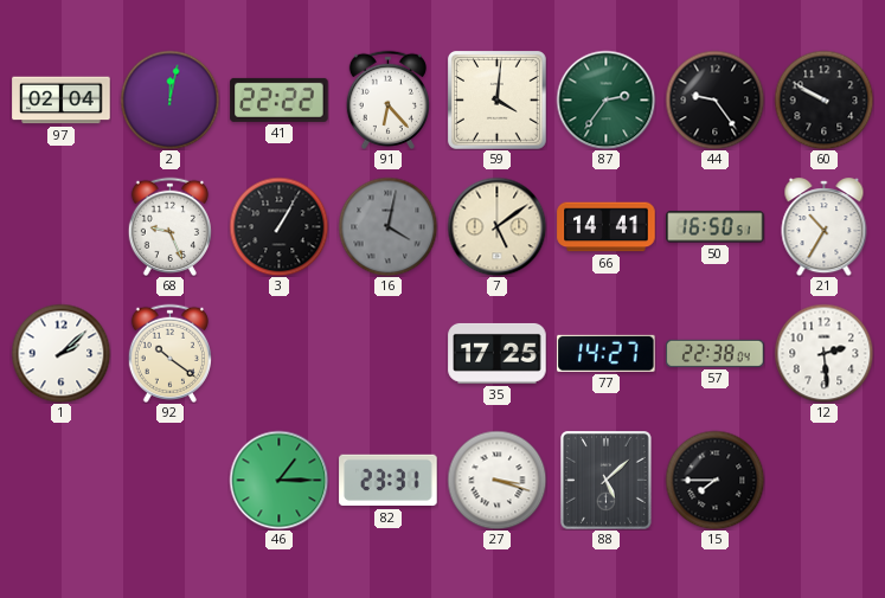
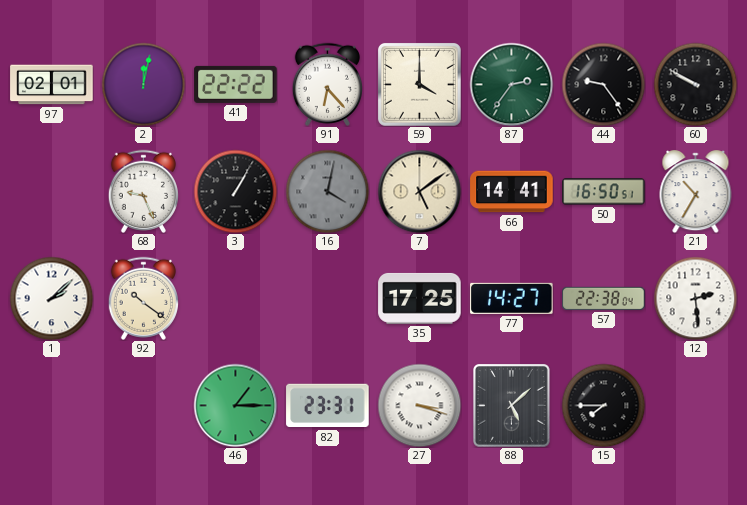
97: 02:04 -> 02:01 (52, 85)
59: 4:01 -> 4:00 (419, 84)
